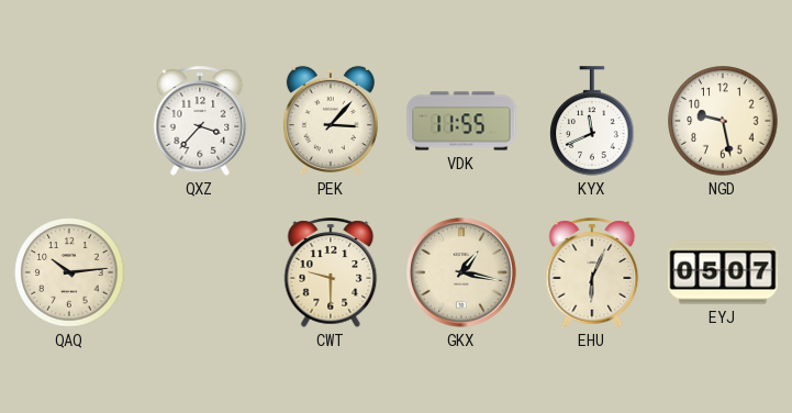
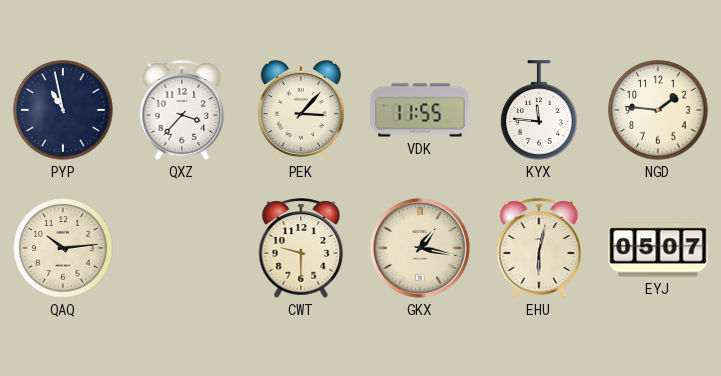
PYP: none -> 10:58 (63, 110)
KYX: 11:41 -> 11:46 (539, 110)
NGD: 9:28 -> 1:46 (658, 110)
EHU: 6:04 -> 6:02 (539, 248)
